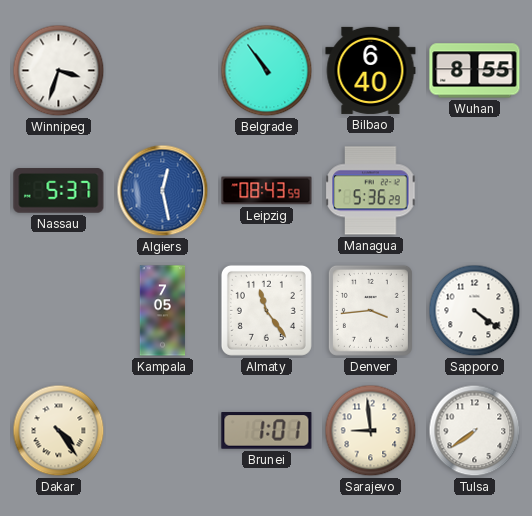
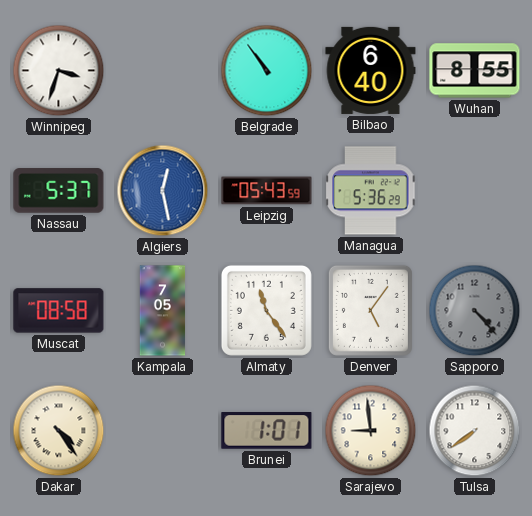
Leipzig: 08:43 -> 05:43 (267, 191)
Muscat: none -> 08:58 (59, 311)
Denver: 3:44 -> 5:06 (370, 310)
Sapporo: 4:21 -> 4:23 (475, 311)
Sapporo dial: white -> grey (475, 311)
